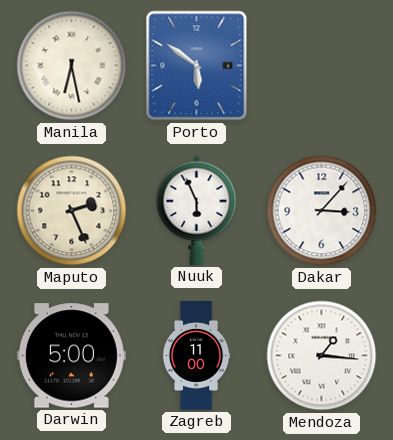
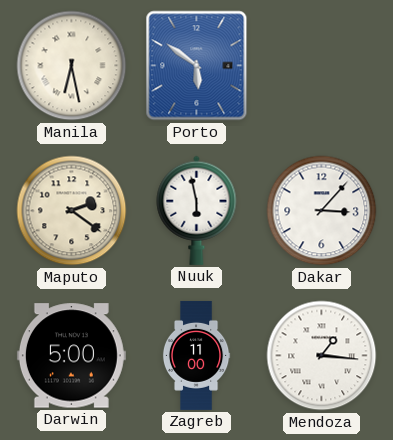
Maputo: 2:26 -> 2:21 (72, 211)
Nuuk: 5:56 -> 5:58 (197, 210)
